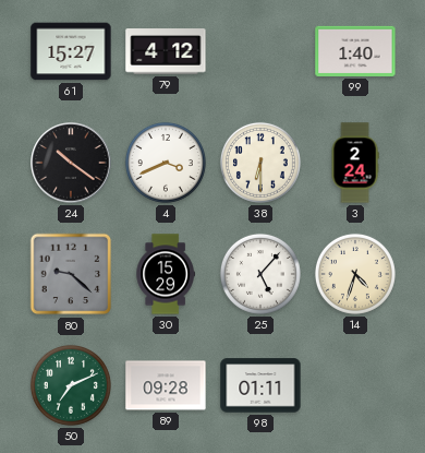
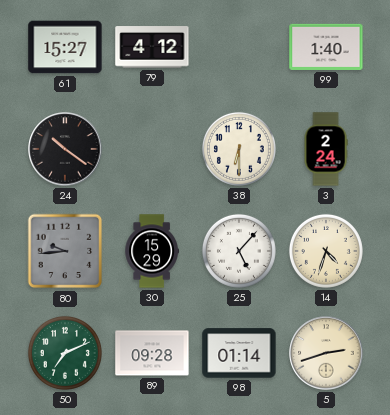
4: 3:41 -> none (166, 163)
80: 9:22 -> 9:44 (65, 251)
98: 01:11 -> 01:14 (239, 353)
5: none -> 2:42 (326, 353)
